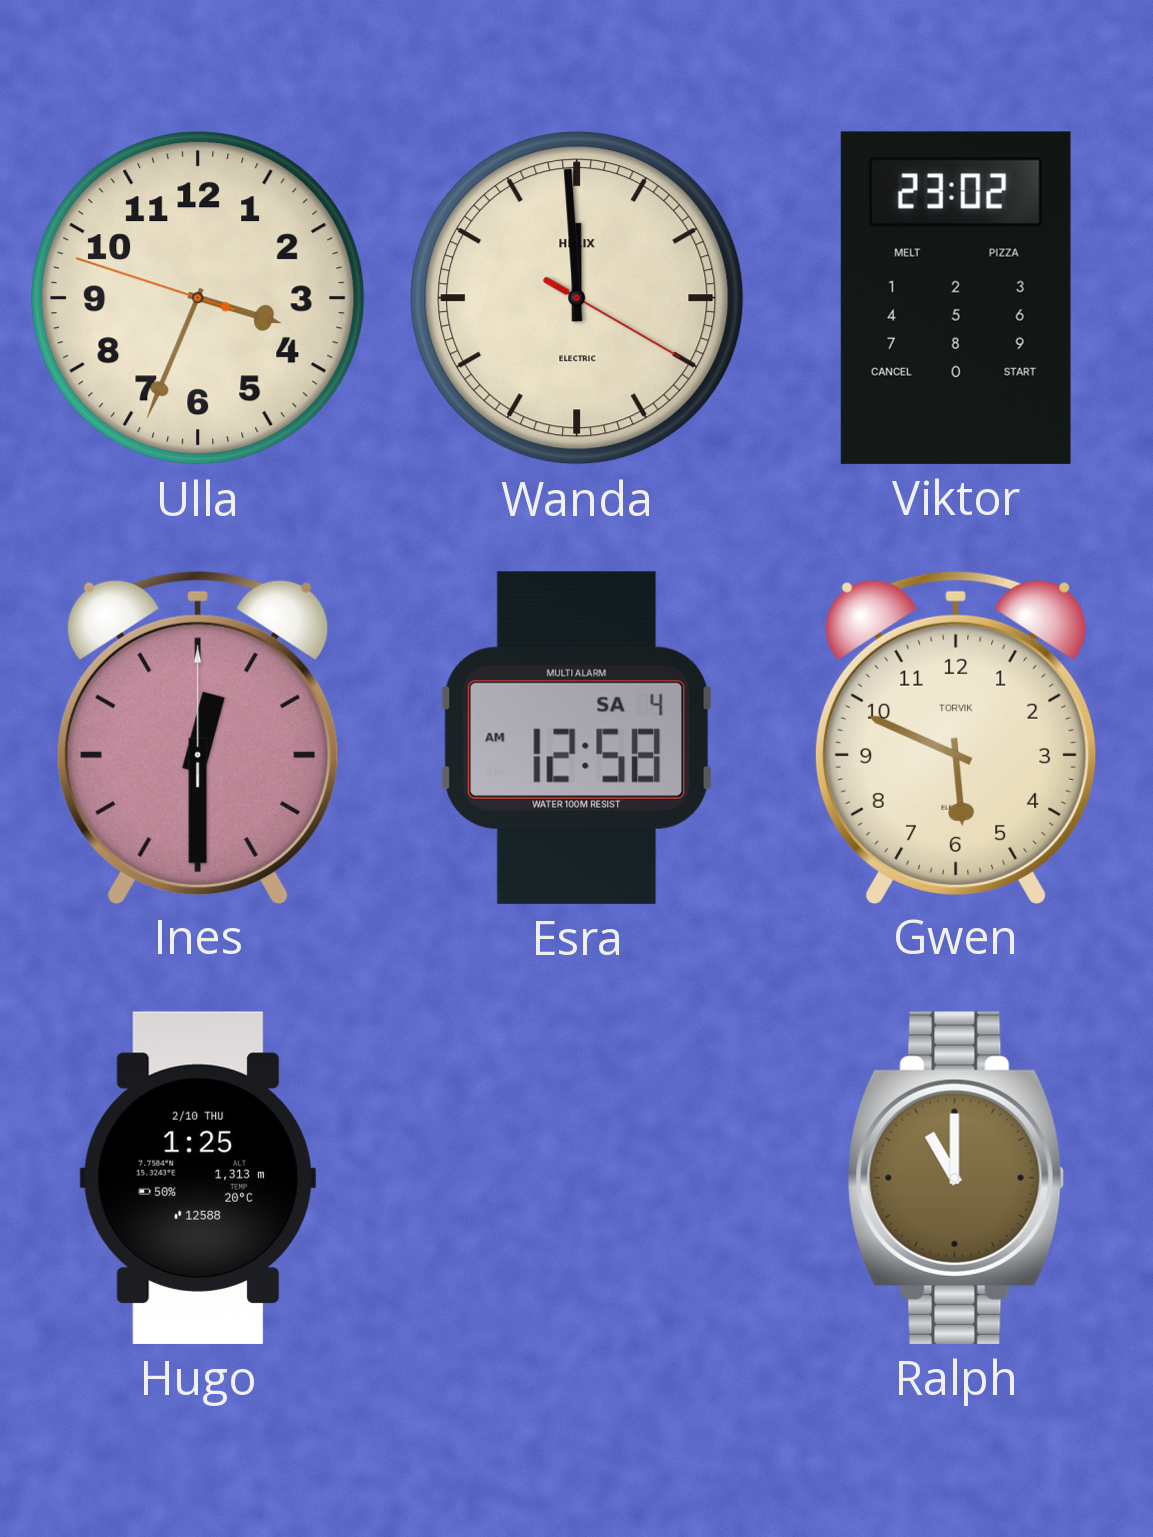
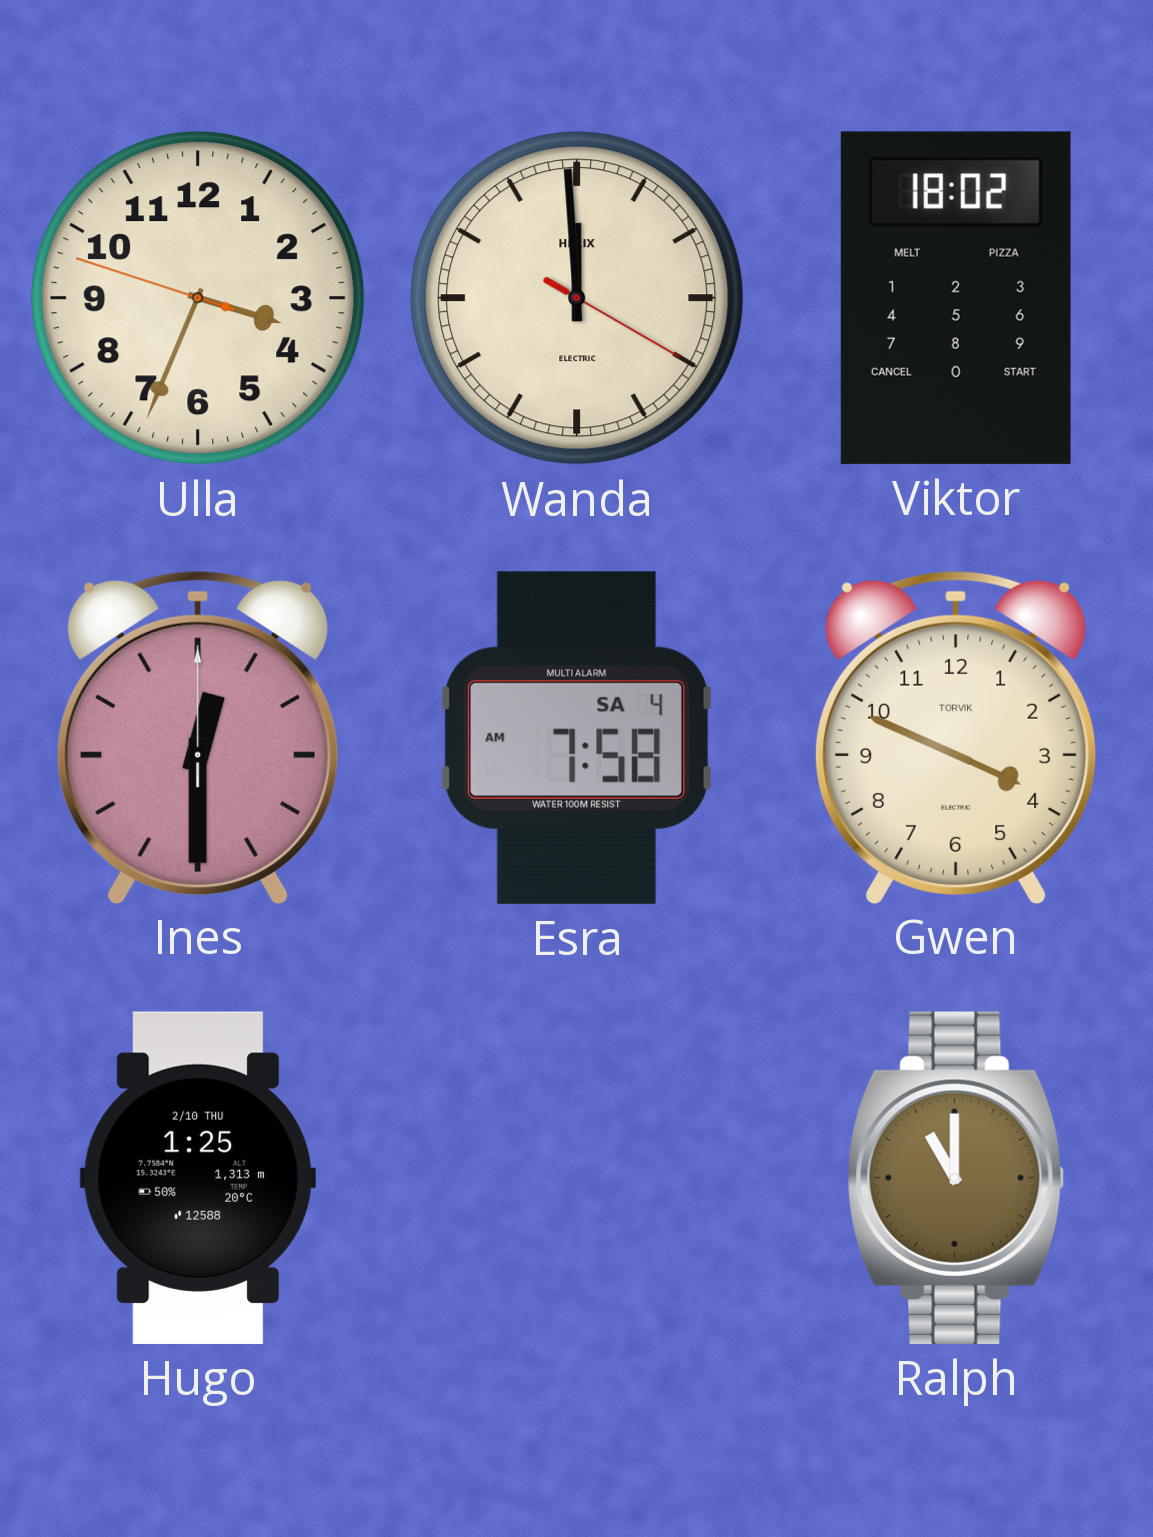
Viktor: 23:02 -> 18:02 (956, 298)
Esra: 12:58 -> 7:58 (576, 738)
Gwen: 5:49 -> 3:49 (956, 737)
